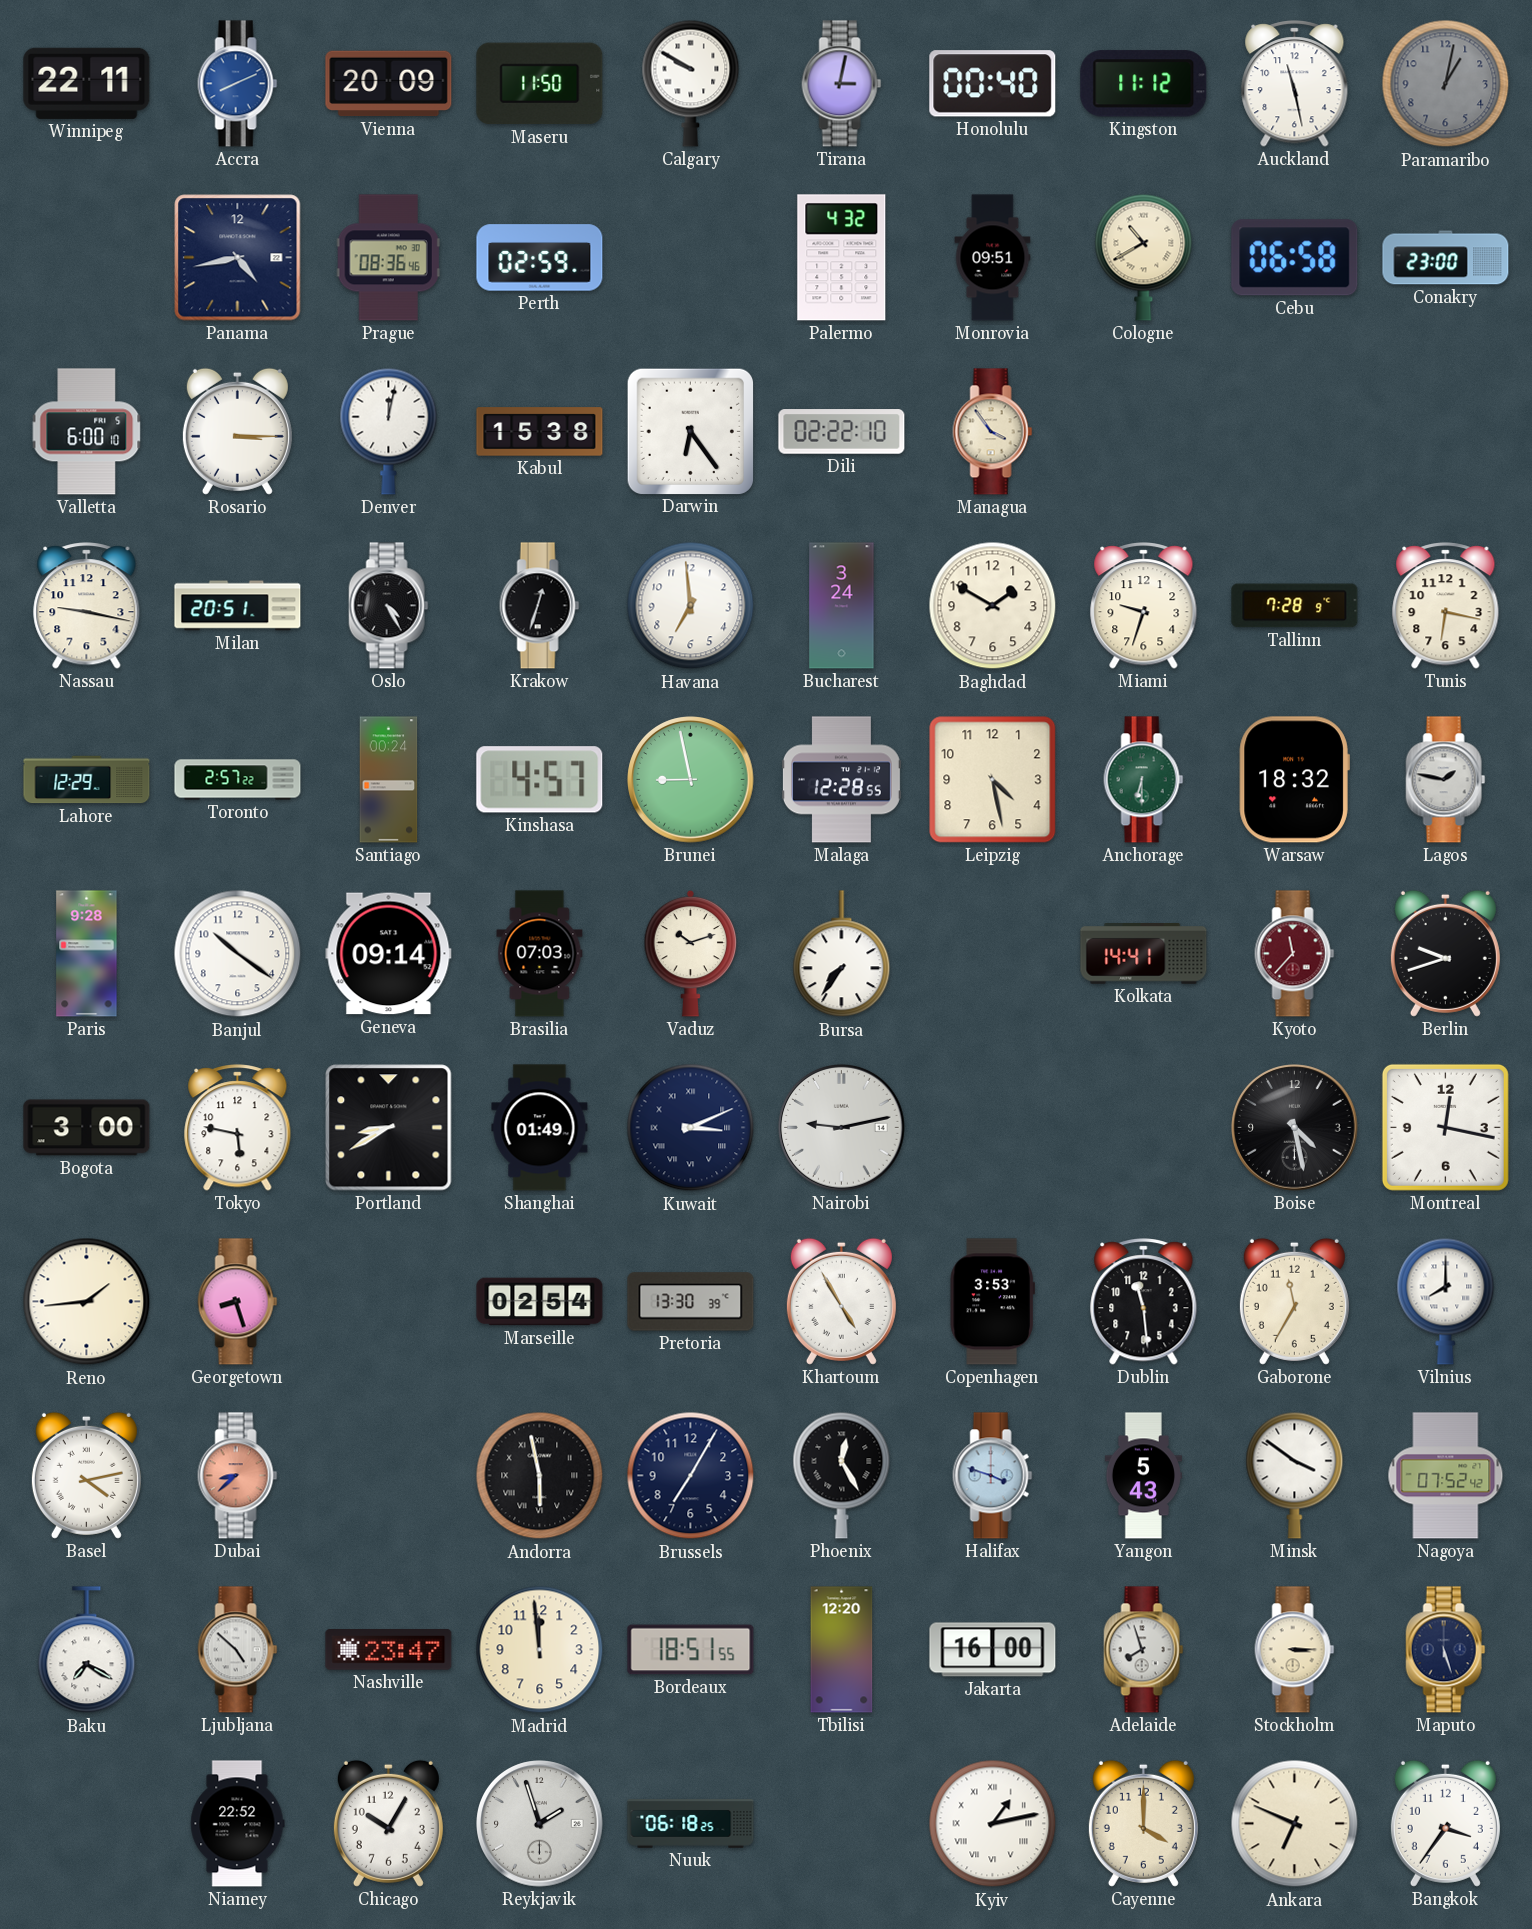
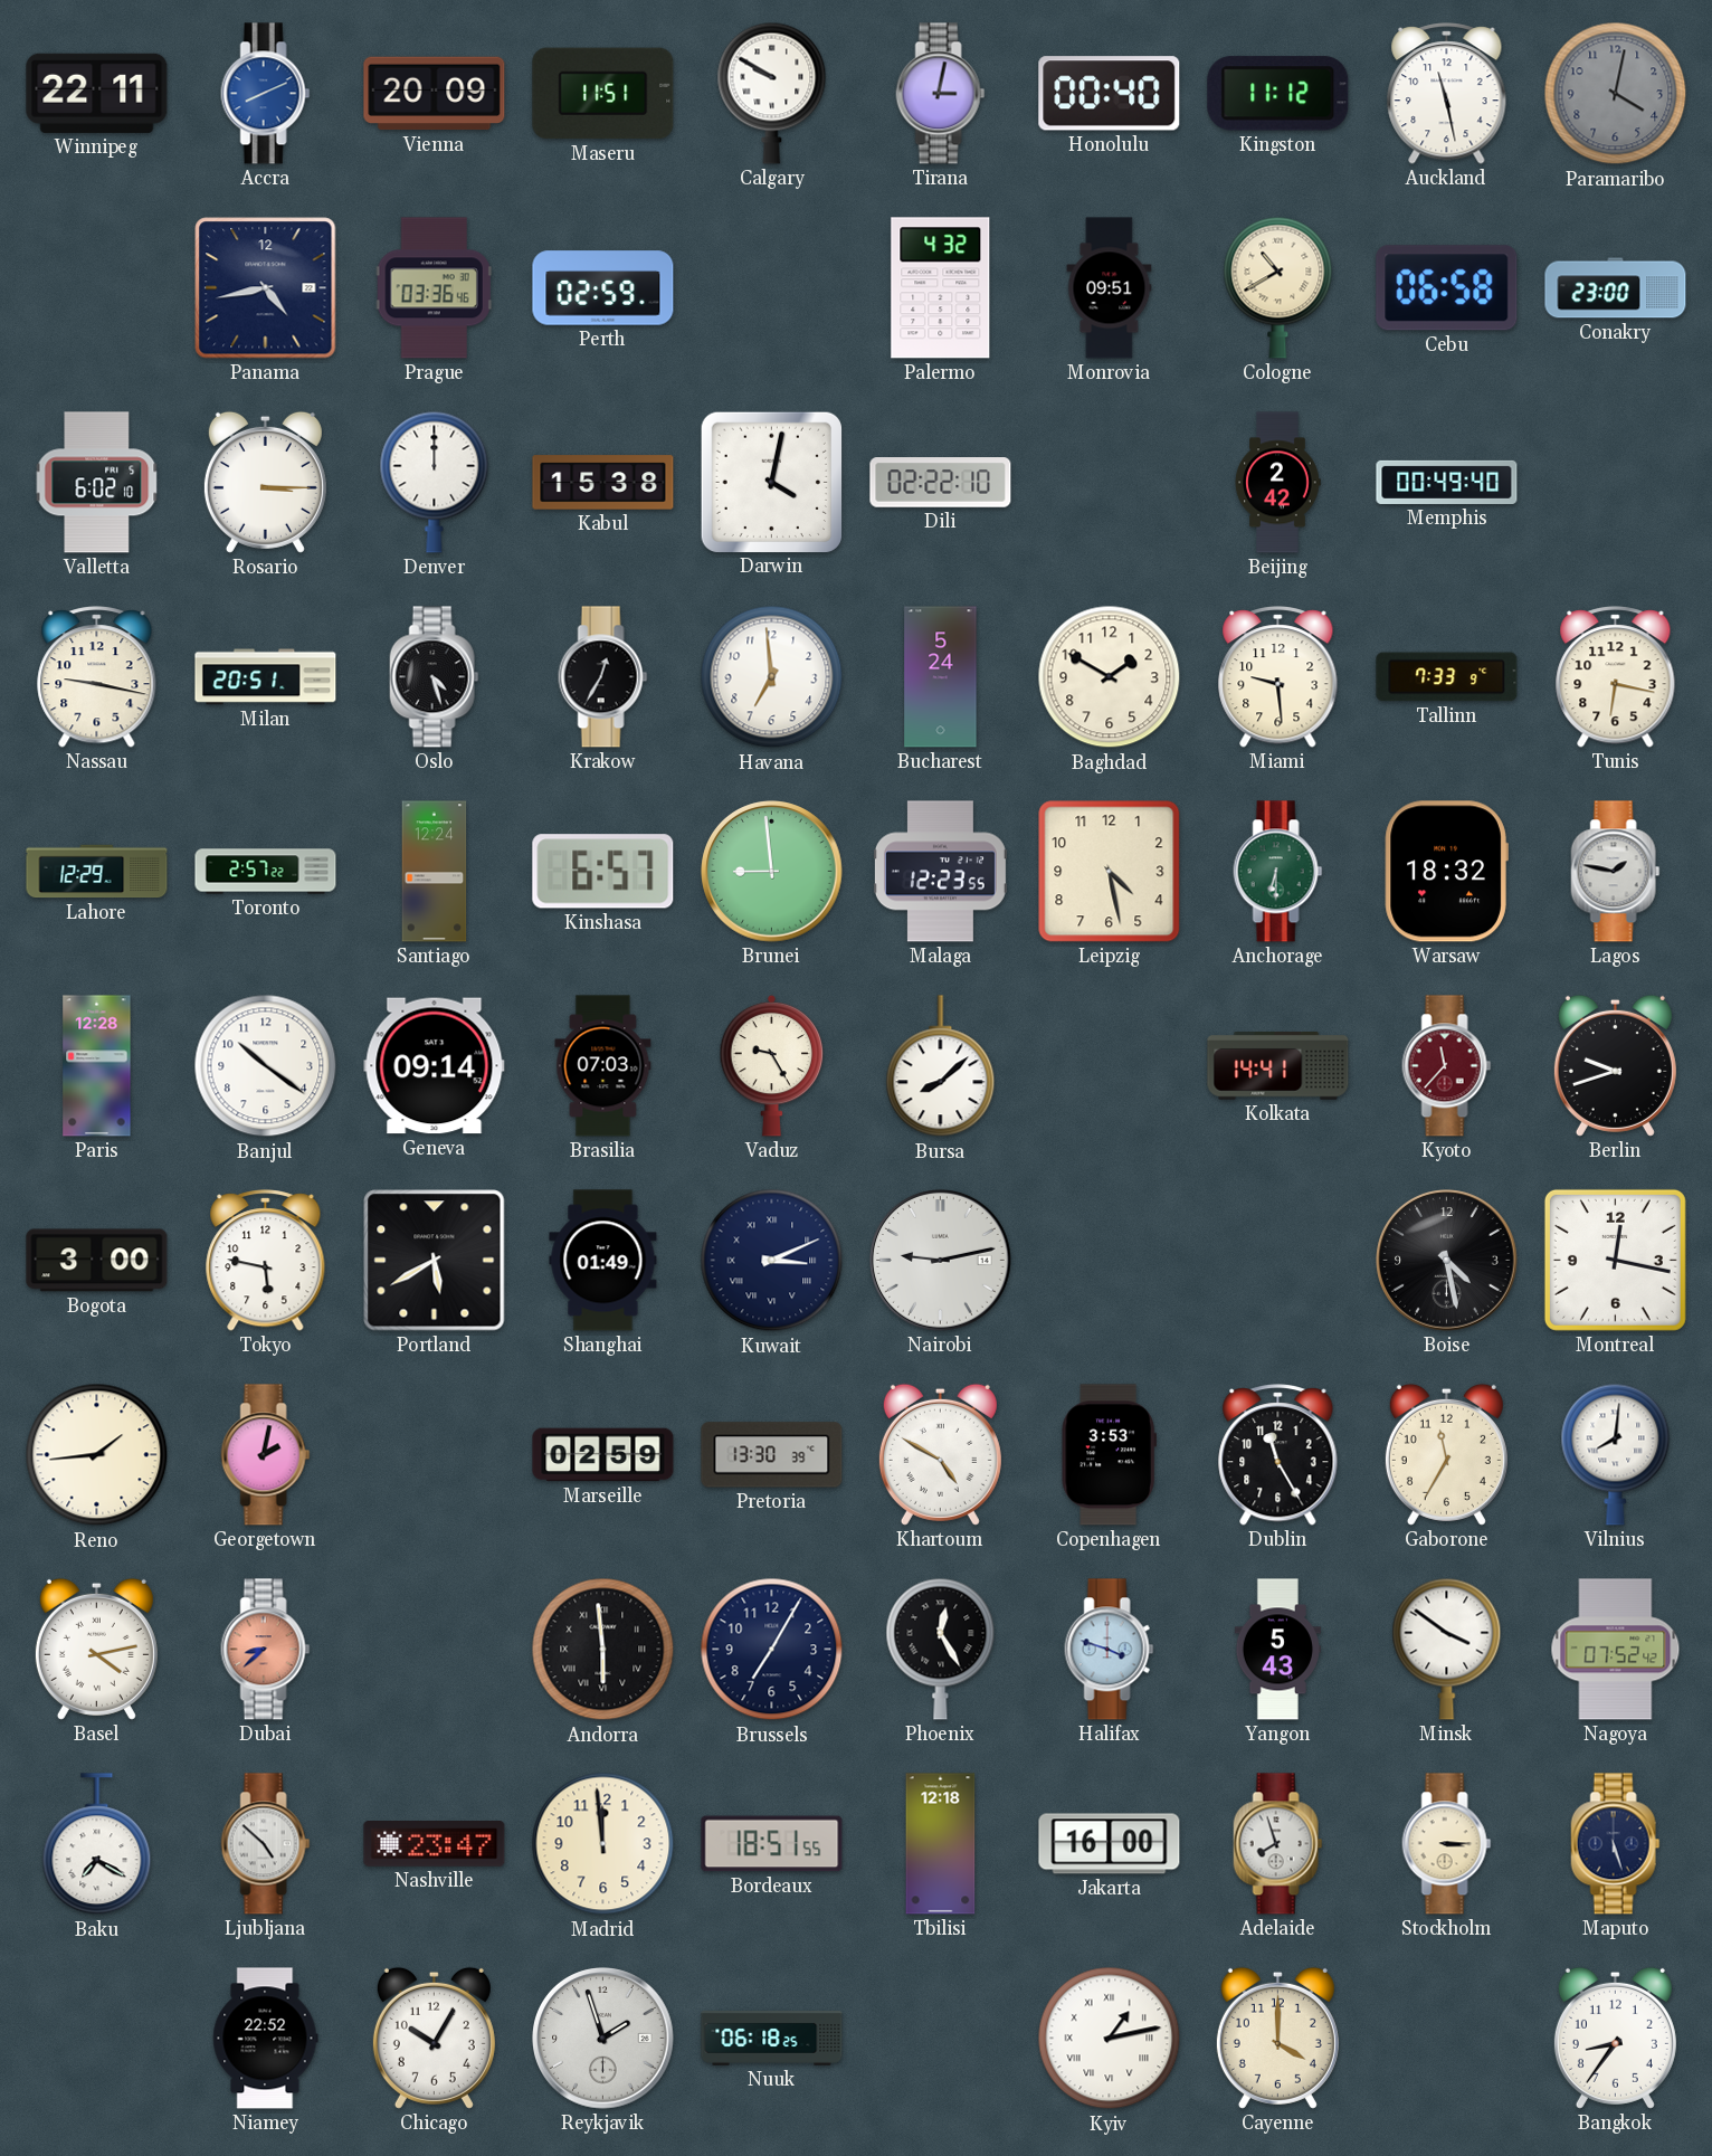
Maseru: 11:50 -> 11:51 (603, 94)
Paramaribo: 1:02 -> 4:02 (1616, 94)
Prague: 08:36 -> 03:36 (434, 288)
Valletta: 6:00 -> 6:02 (97, 483)
Denver: 12:02 -> 12:00 (435, 482)
Darwin: 6:24 -> 4:02 (771, 482)
Managua: 3:54 -> none (993, 432)
Beijing: none -> 2:42 (1277, 483)
Memphis: none -> 00:49 (1447, 482)
Oslo: 4:25 -> 4:27 (435, 677)
Krakow: 12:33 -> 12:35 (603, 677)
Bucharest: 3:24 -> 5:24 (941, 677)
Miami: 9:33 -> 9:29 (1278, 677)
Tallinn: 7:28 -> 7:33 (1447, 677)
Santiago: 00:24 -> 12:24 (435, 872)
Kinshasa: 4:57 -> 6:57 (603, 872)
Brunei: 8:58 -> 8:59 (772, 872)
Malaga: 12:28 -> 12:23 (940, 872)
Paris: 9:28 -> 12:28 (97, 1066)
Vaduz: 10:12 -> 9:25 (772, 1065)
Bursa: 7:36 -> 8:08 (941, 1066)
Portland: 8:40 -> 5:40 (435, 1261)
Georgetown: 8:27 -> 2:02 (266, 1455)
Marseille: 02:54 -> 02:59 (603, 1455)
Khartoum: 4:55 -> 4:50 (940, 1454)
Dublin: 11:29 -> 11:25 (1278, 1455)
Vilnius: 8:00 -> 8:01 (1616, 1454)
Andorra: 5:58 -> 5:59 (603, 1650)
Tbilisi: 12:20 -> 12:18 (941, 1844)
Ankara: 6:49 -> none (1295, 1824)
Bangkok: 3:36 -> 8:36 (1615, 2038)
